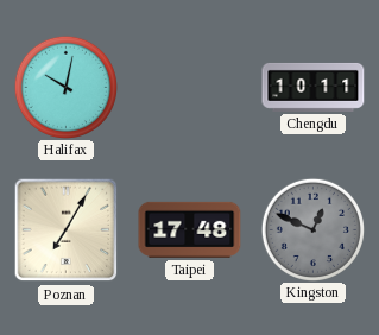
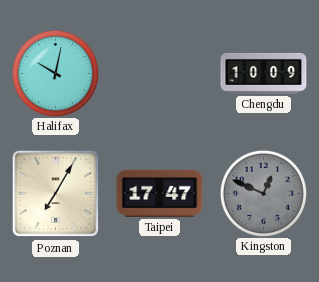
Chengdu: 10:11 -> 10:09 (264, 73)
Taipei: 17:48 -> 17:47 (160, 193)
